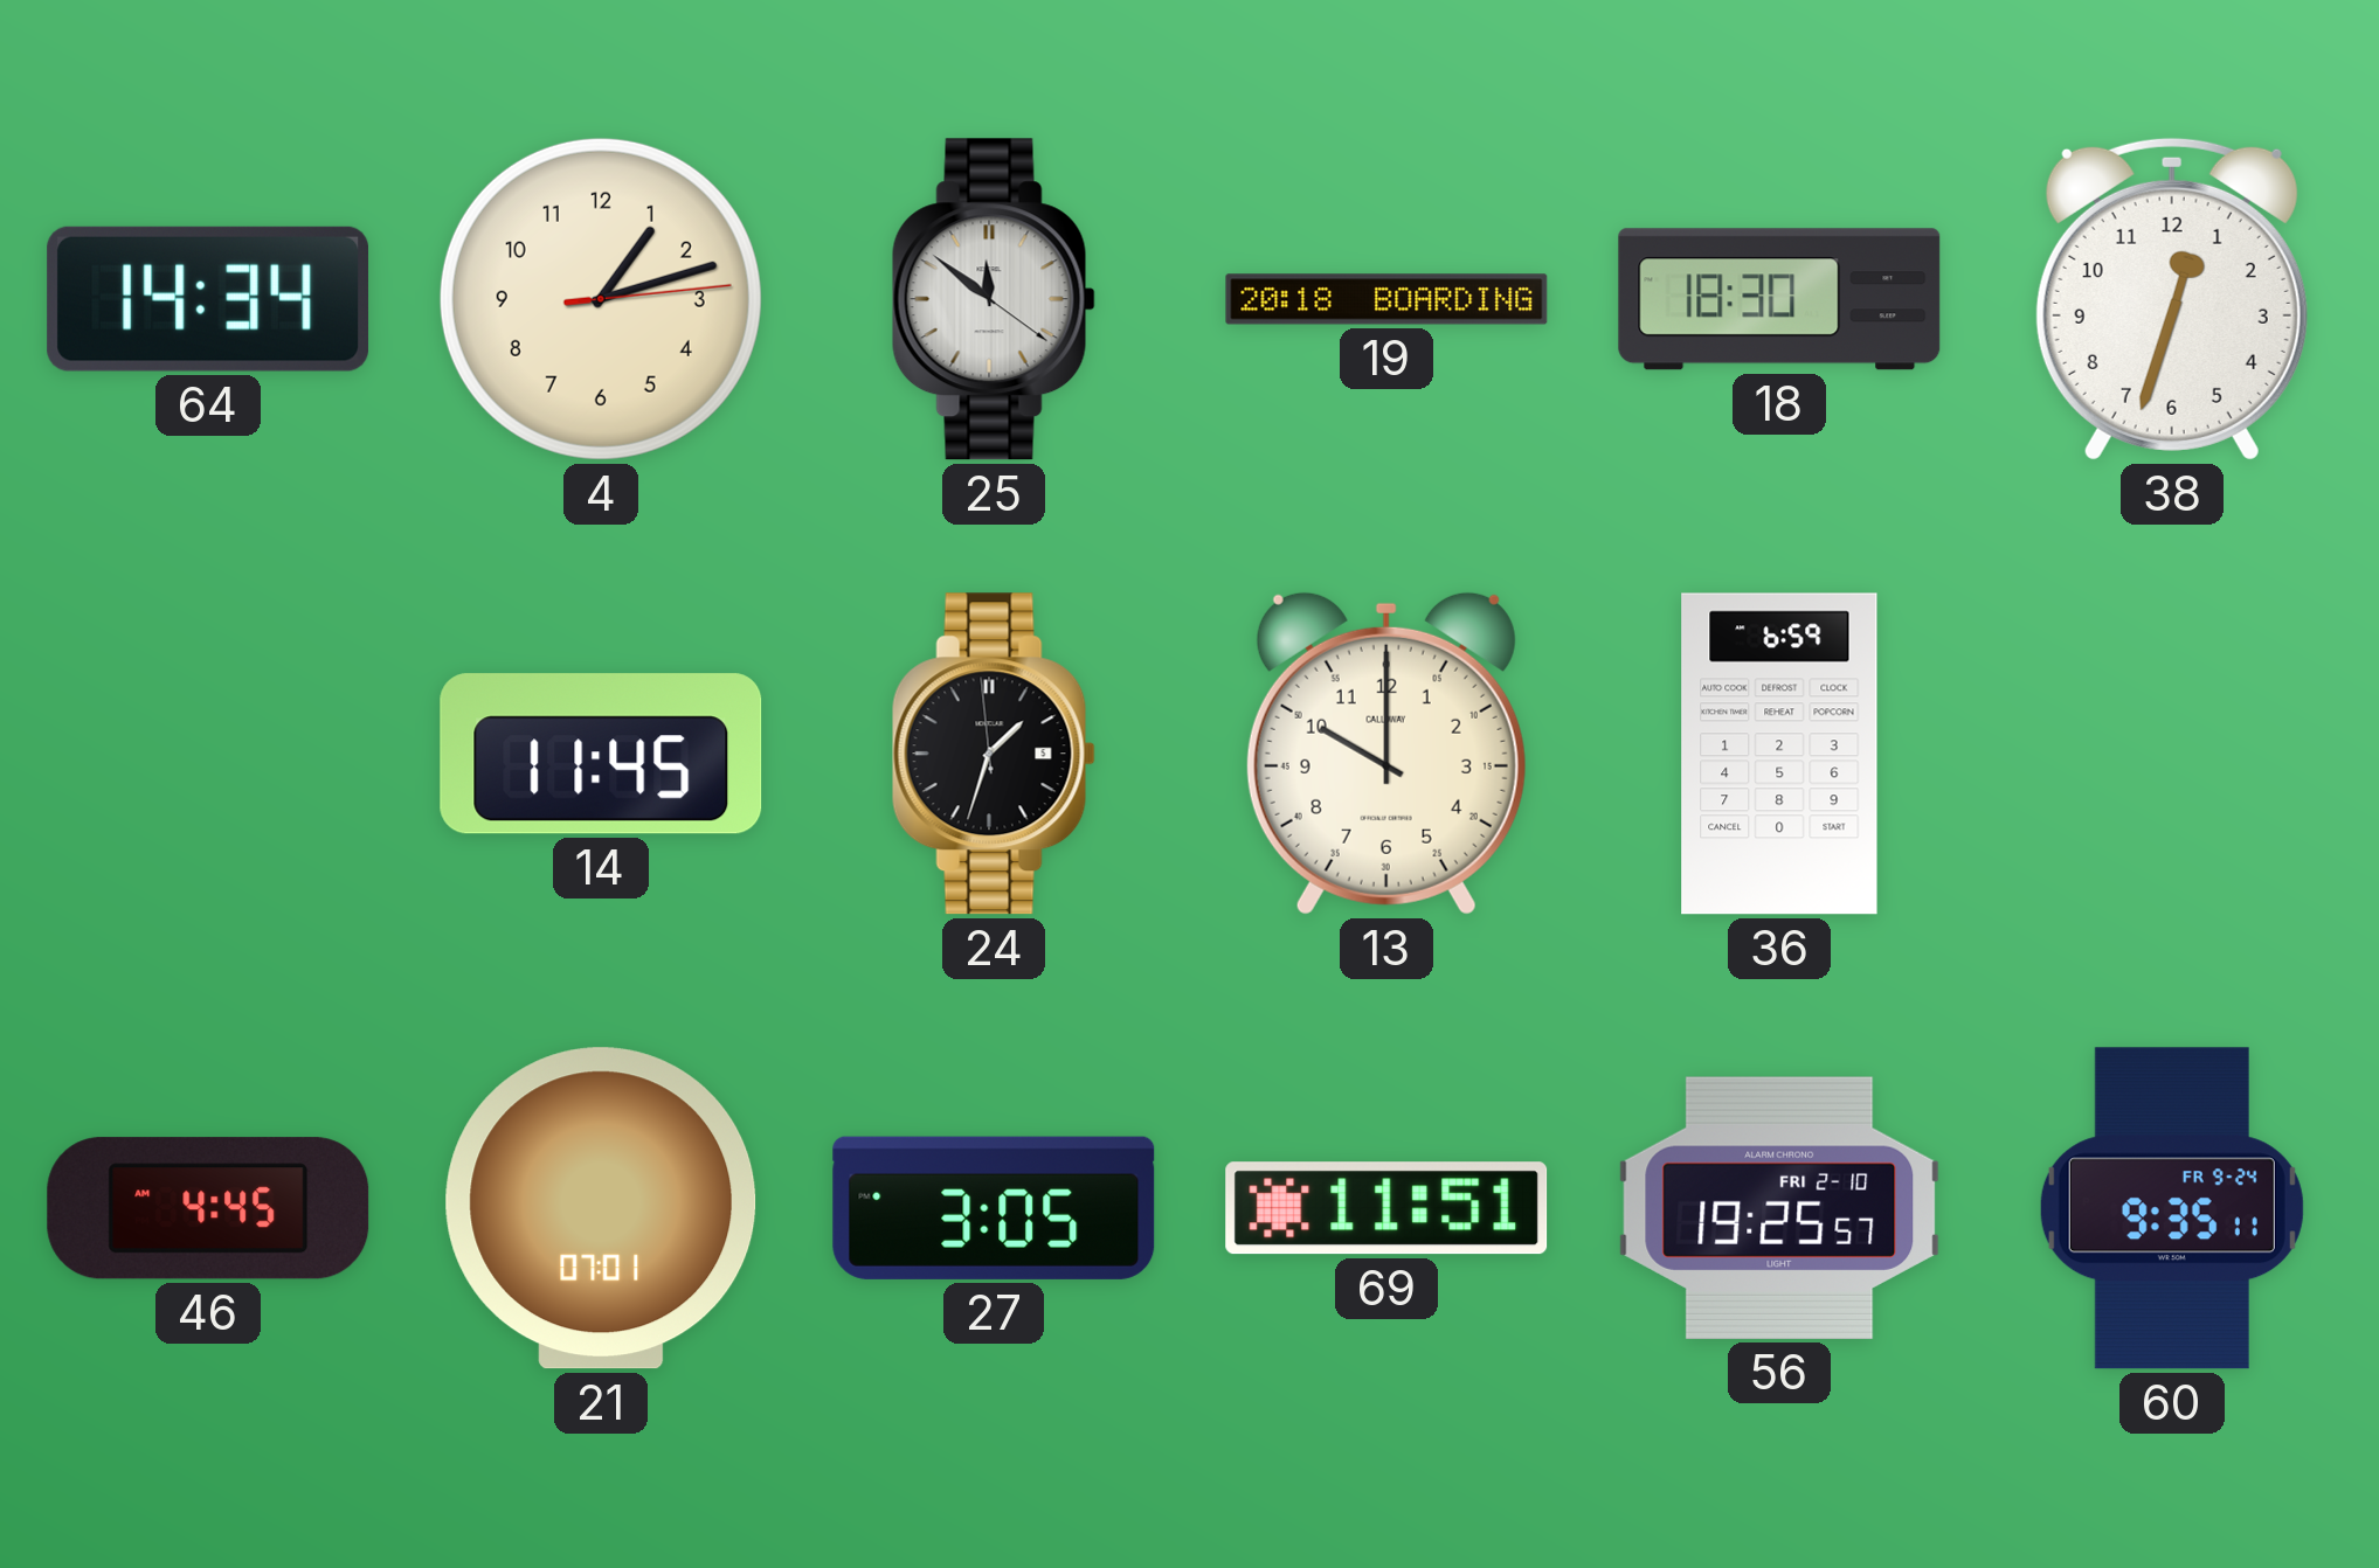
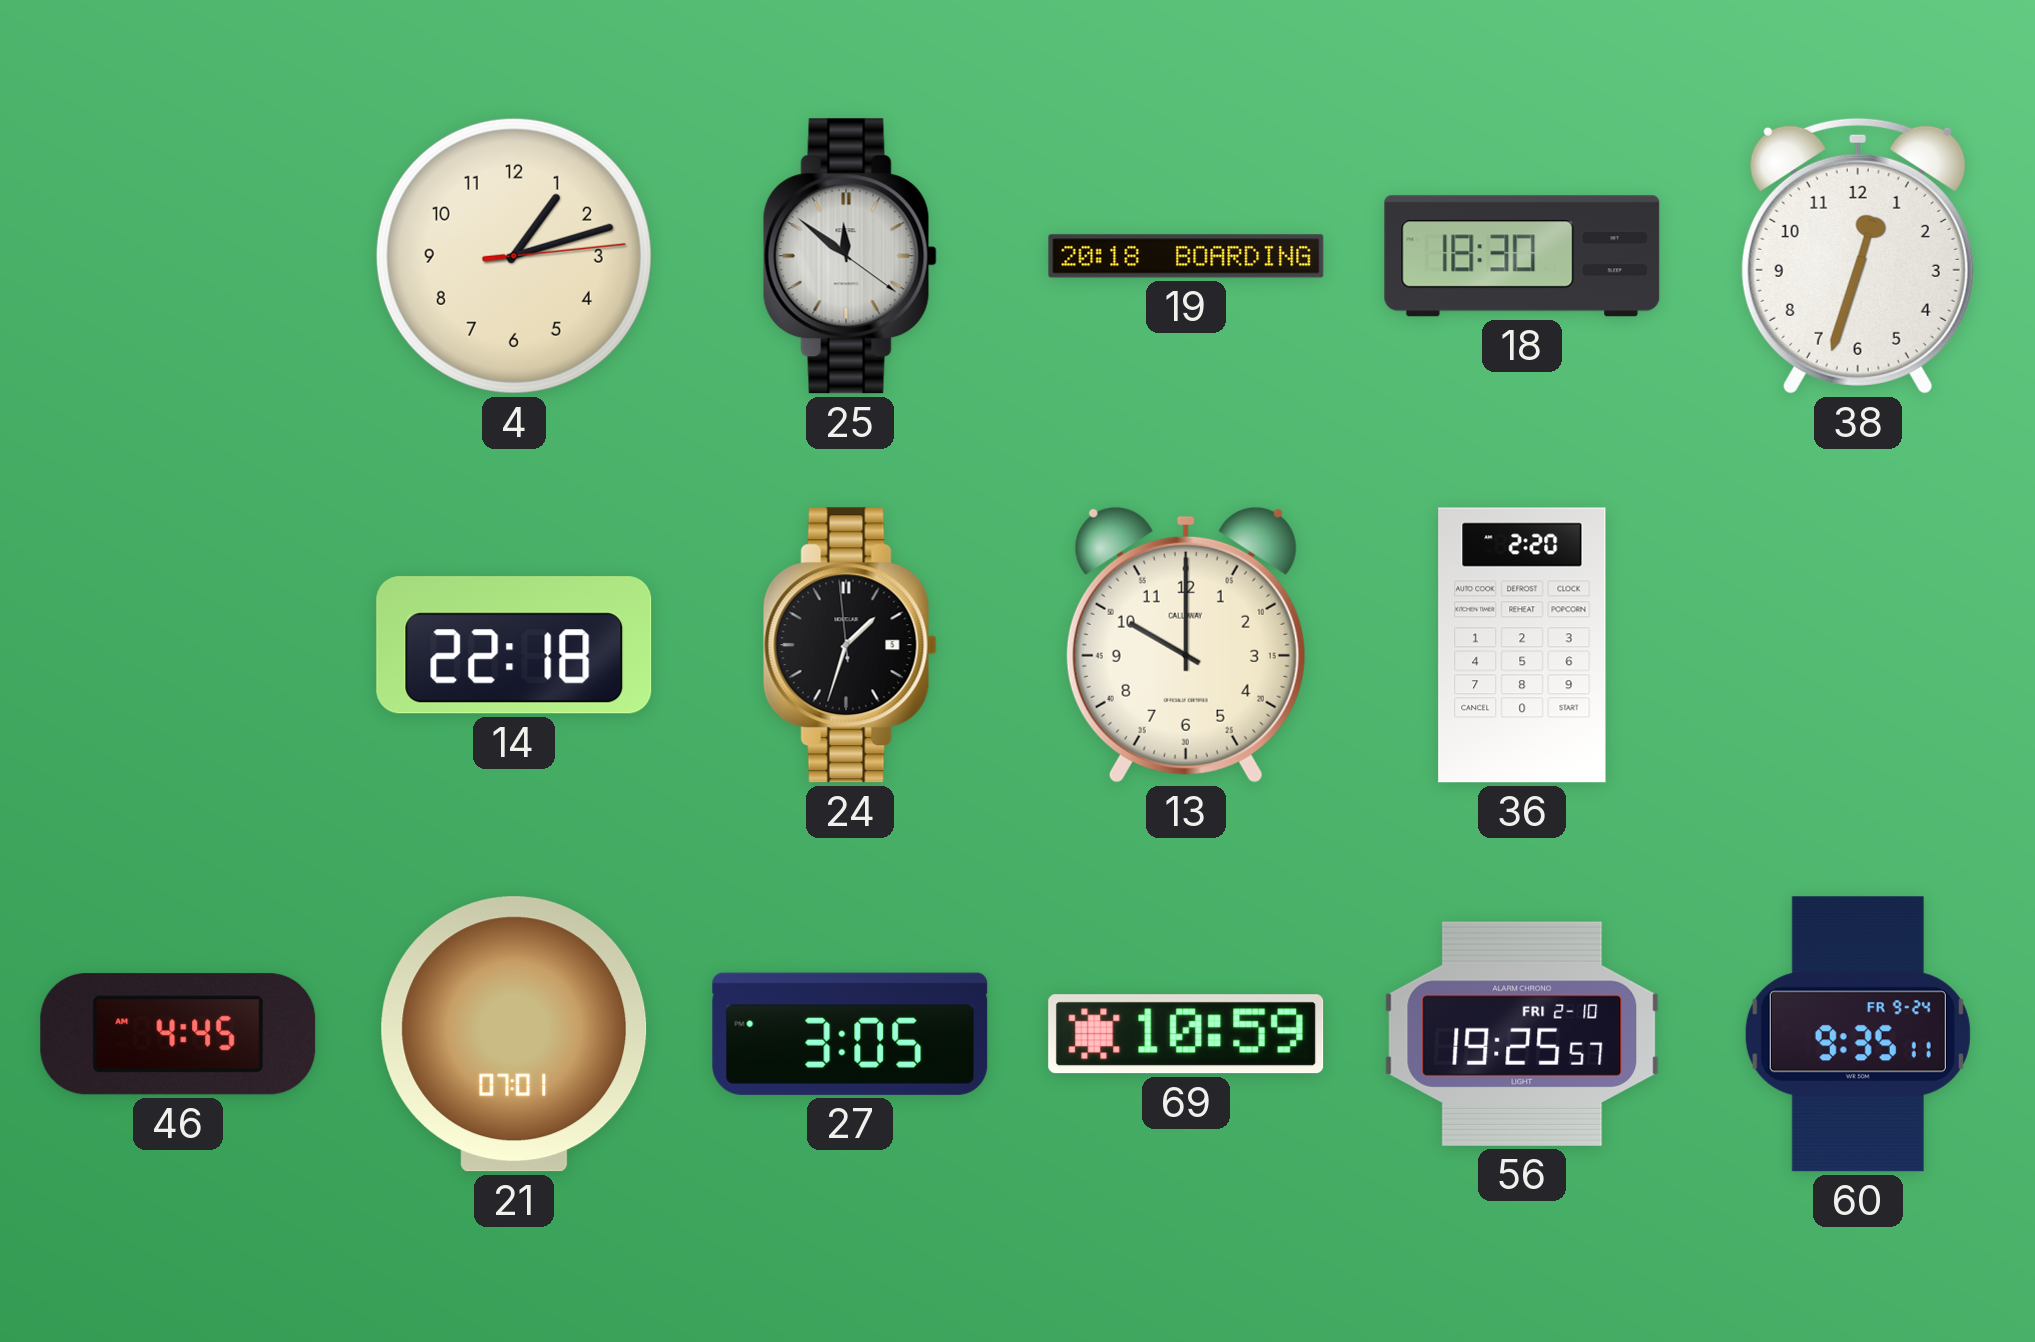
64: 14:34 -> none (208, 299)
14: 11:45 -> 22:18 (514, 645)
36: 6:59 -> 2:20 (1522, 645)
69: 11:51 -> 10:59 (1186, 1034)
